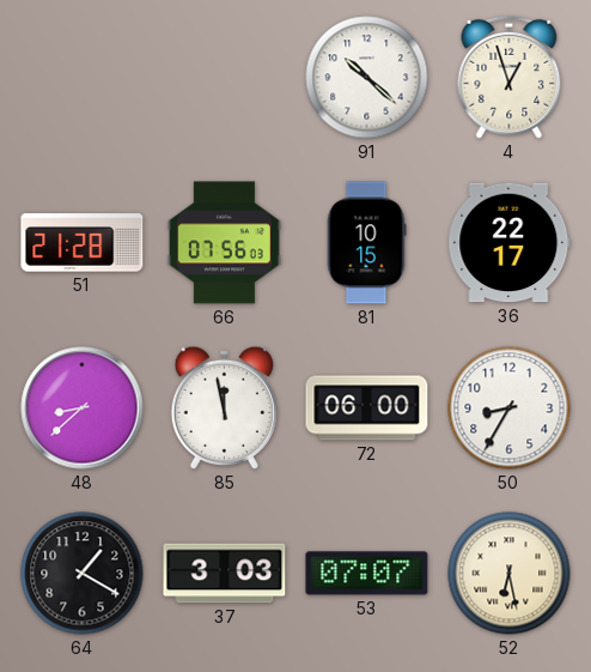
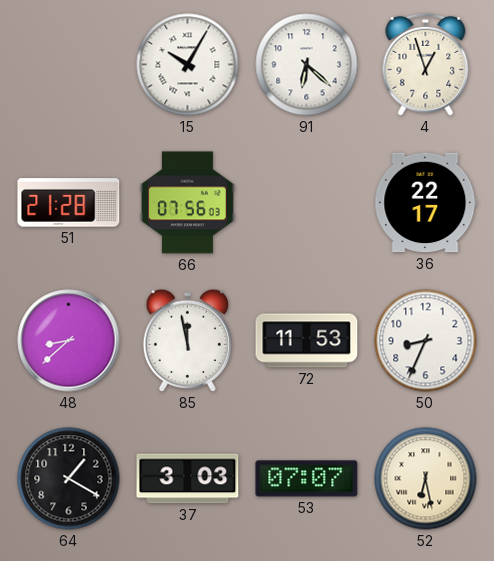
15: none -> 10:05 (188, 65)
91: 10:22 -> 6:22 (307, 65)
81: 10:15 -> none (366, 243)
72: 06:00 -> 11:53 (307, 341)
50: 8:35 -> 8:34 (426, 341)
